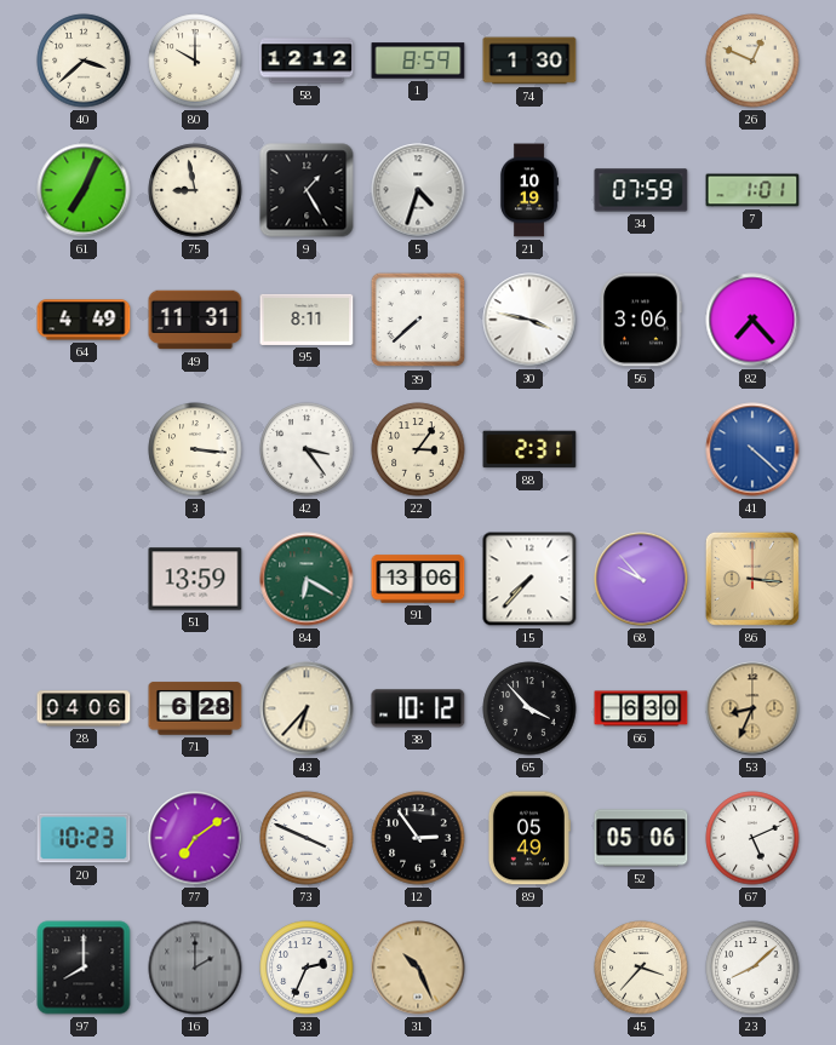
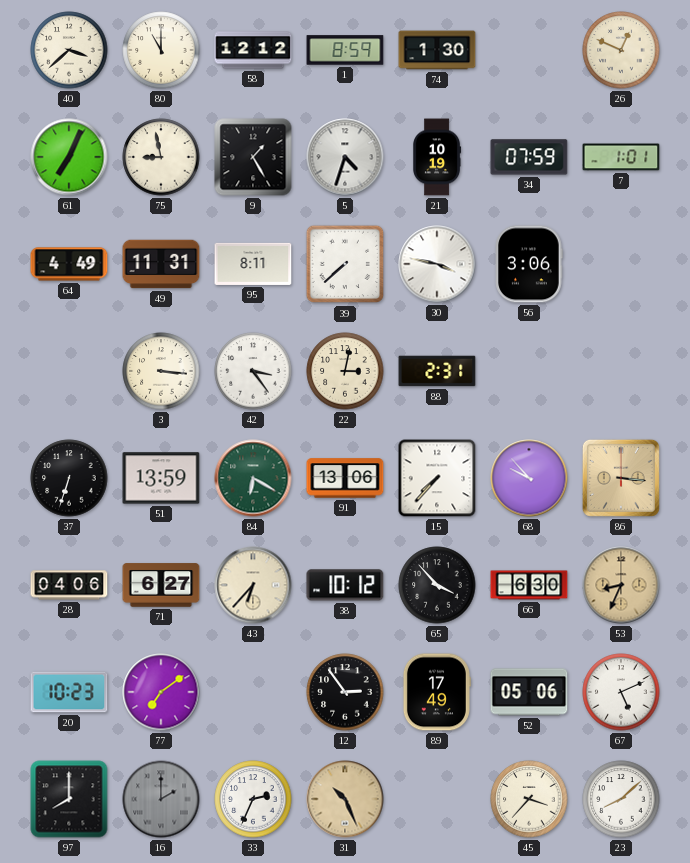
80: 10:00 -> 11:00 (161, 50)
82: 7:23 -> none (752, 320)
22: 3:06 -> 3:02 (345, 371)
41: 4:22 -> none (752, 449)
37: none -> 6:33 (69, 478)
71: 6:28 -> 6:27 (161, 585)
73: 3:49 -> none (307, 838)
89: 05:49 -> 17:49 (436, 692)
